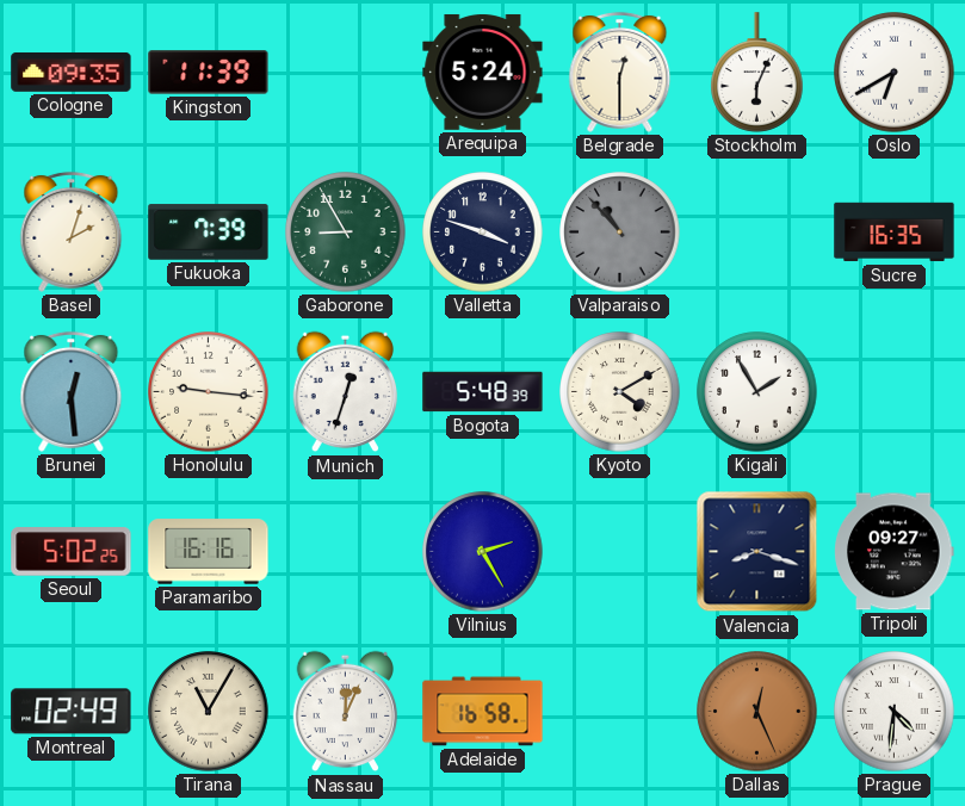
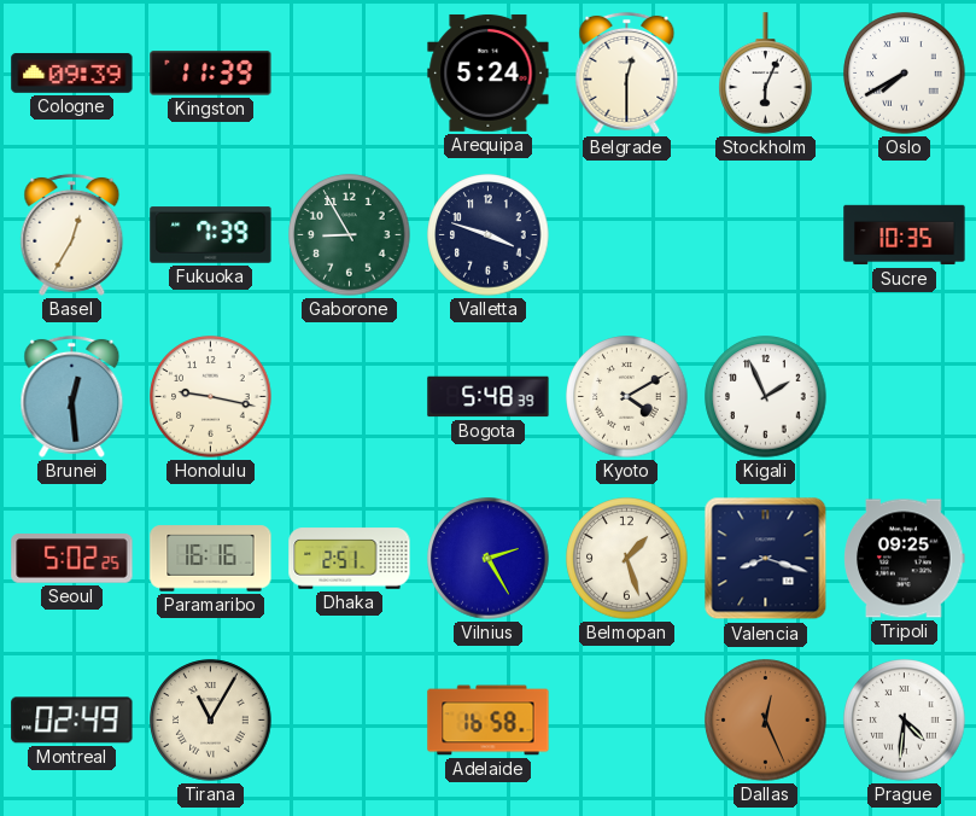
Cologne: 09:35 -> 09:39 (72, 72)
Oslo: 6:40 -> 7:40 (905, 74)
Basel: 2:03 -> 12:35 (72, 234)
Valparaiso: 10:53 -> none (620, 232)
Sucre: 16:35 -> 10:35 (905, 235)
Honolulu: 9:16 -> 9:17 (211, 397)
Munich: 12:33 -> none (346, 392)
Kigali: 1:55 -> 1:56 (766, 397)
Dhaka: none -> 2:51 (350, 559)
Belmopan: none -> 1:27 (627, 559)
Tripoli: 09:27 -> 09:25 (905, 559)
Nassau: 12:04 -> none (346, 712)
